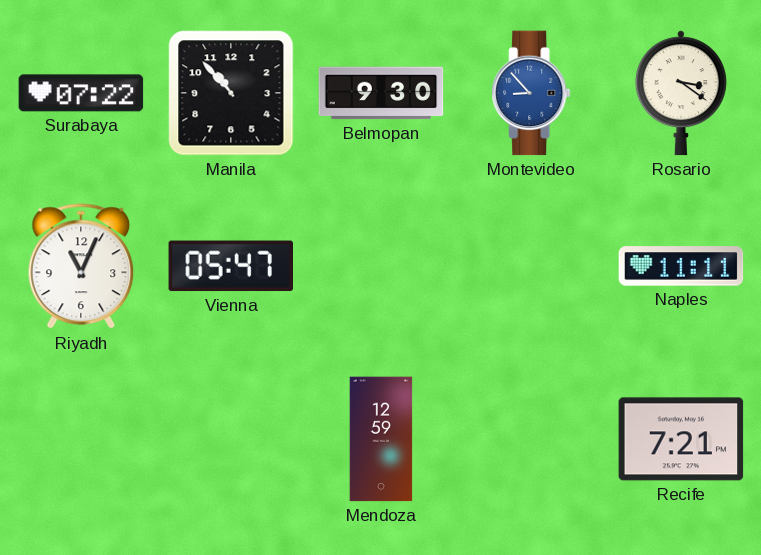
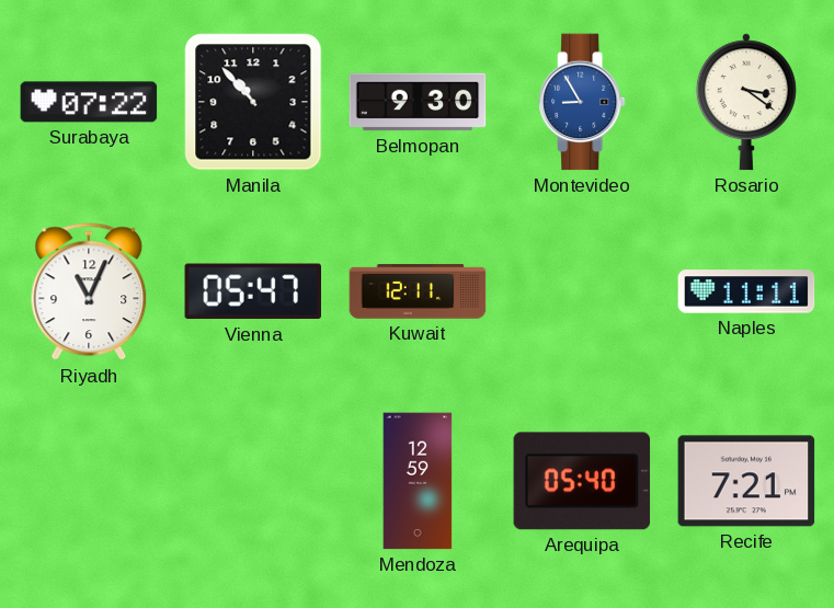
Montevideo: 8:53 -> 8:55 (582, 102)
Kuwait: none -> 12:11 (418, 291)
Arequipa: none -> 05:40 (582, 481)
